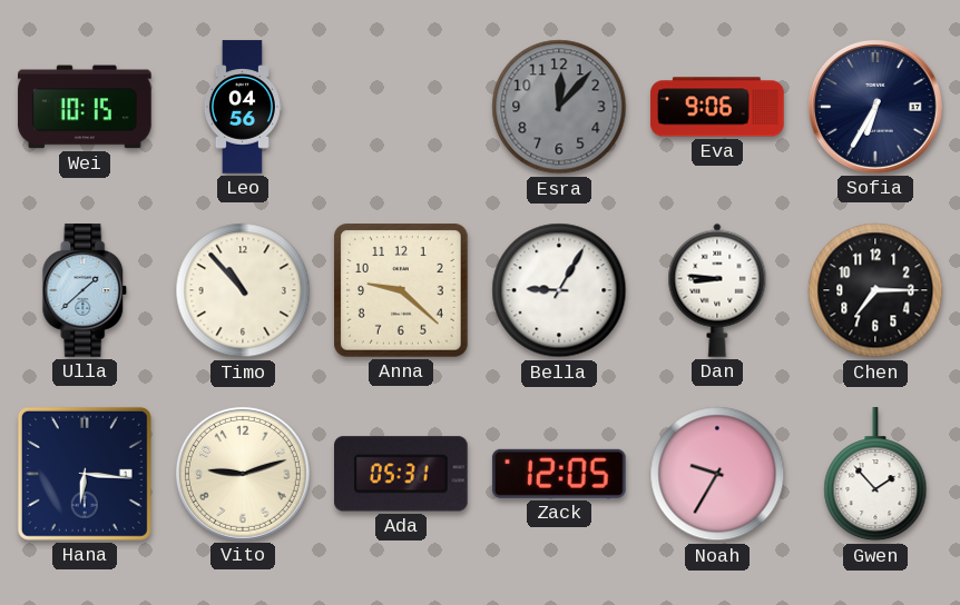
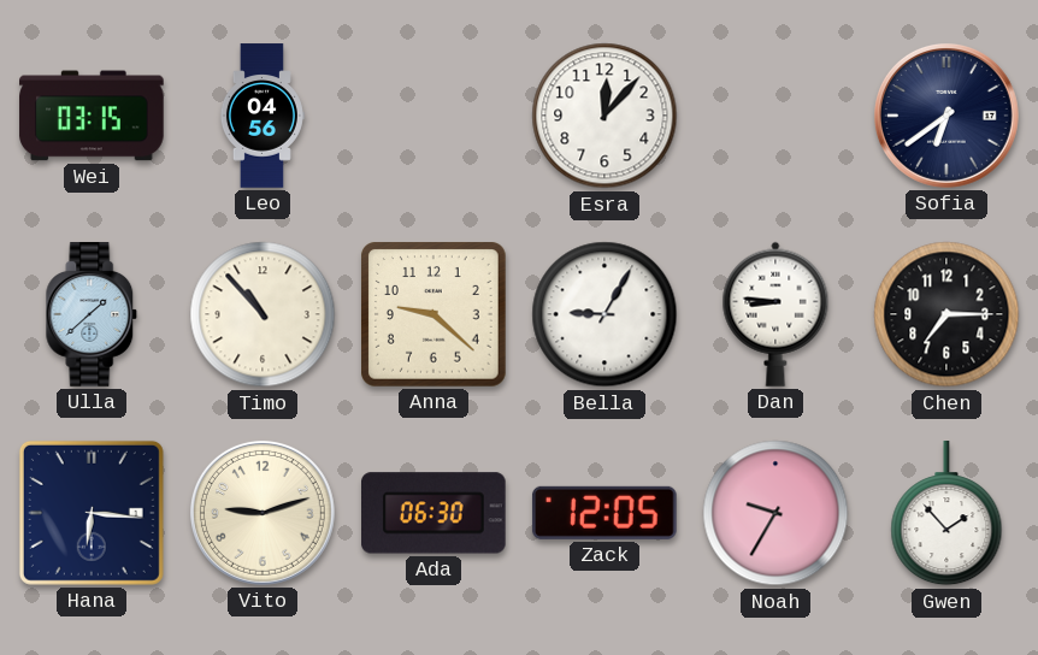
Wei: 10:15 -> 03:15 (92, 116)
Esra dial: grey -> white (604, 116)
Eva: 9:06 -> none (717, 107)
Sofia: 6:35 -> 6:39 (946, 116)
Ada: 05:31 -> 06:30 (435, 513)
